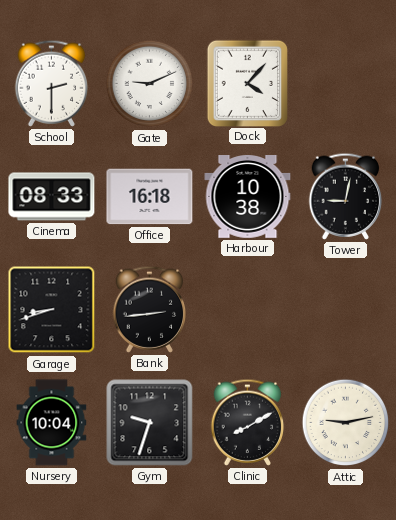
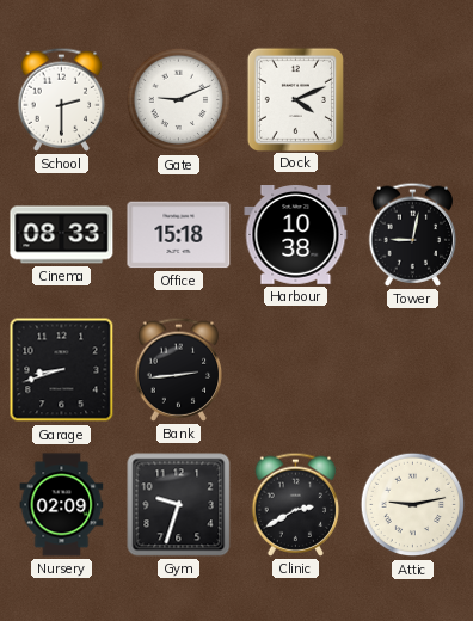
Dock: 4:07 -> 4:11 (295, 99)
Office: 16:18 -> 15:18 (179, 235)
Nursery: 10:04 -> 02:09 (62, 505)
Clinic: 8:10 -> 2:40 (296, 504)
